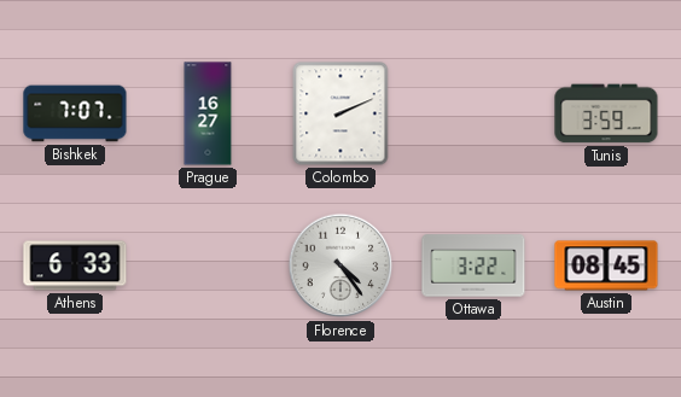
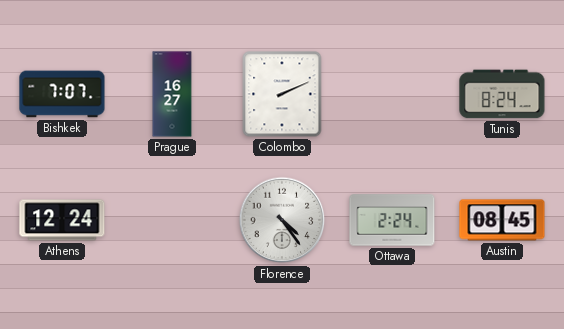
Tunis: 3:59 -> 8:24 (502, 94)
Athens: 6:33 -> 12:24 (62, 220)
Ottawa: 3:22 -> 2:24 (392, 220)
